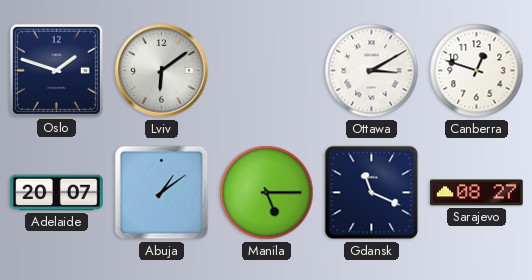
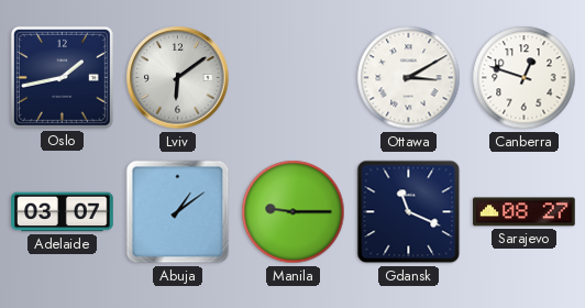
Oslo: 1:48 -> 1:43 (62, 77)
Adelaide: 20:07 -> 03:07 (63, 212)
Manila: 5:15 -> 9:15 (294, 212)
